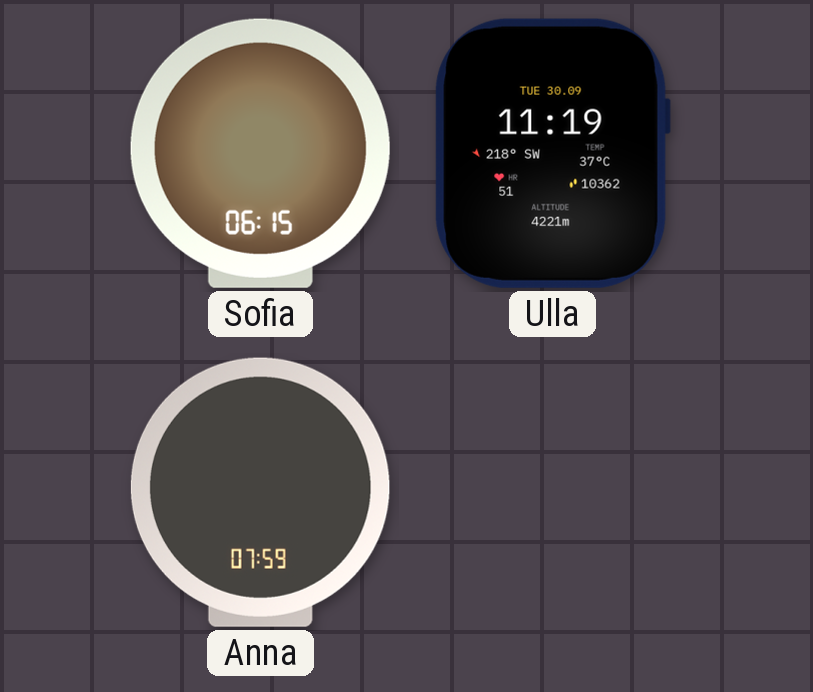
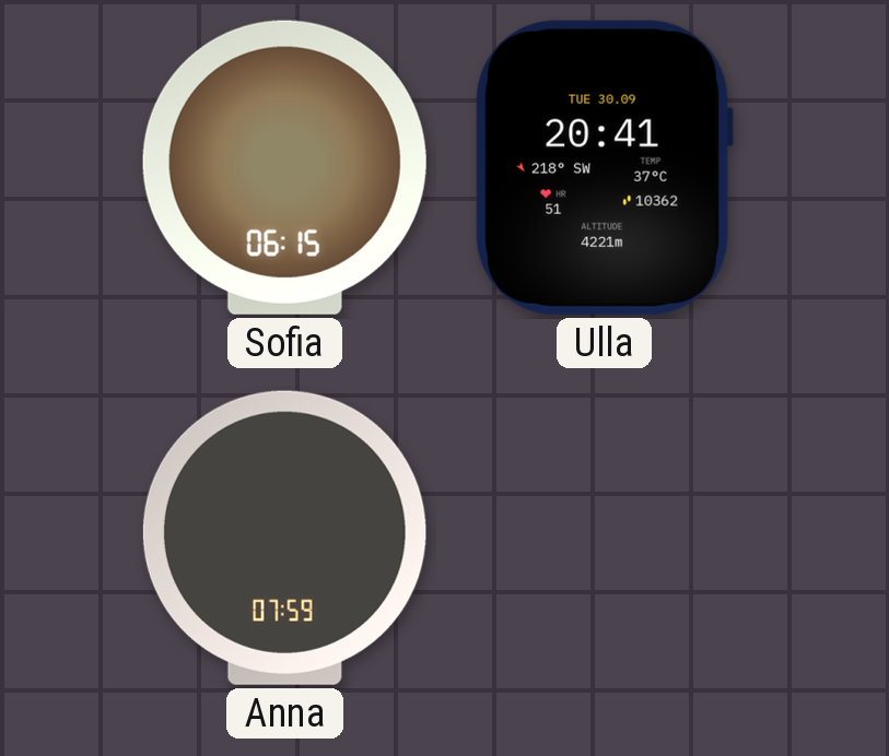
Ulla: 11:19 -> 20:41 (604, 167)
